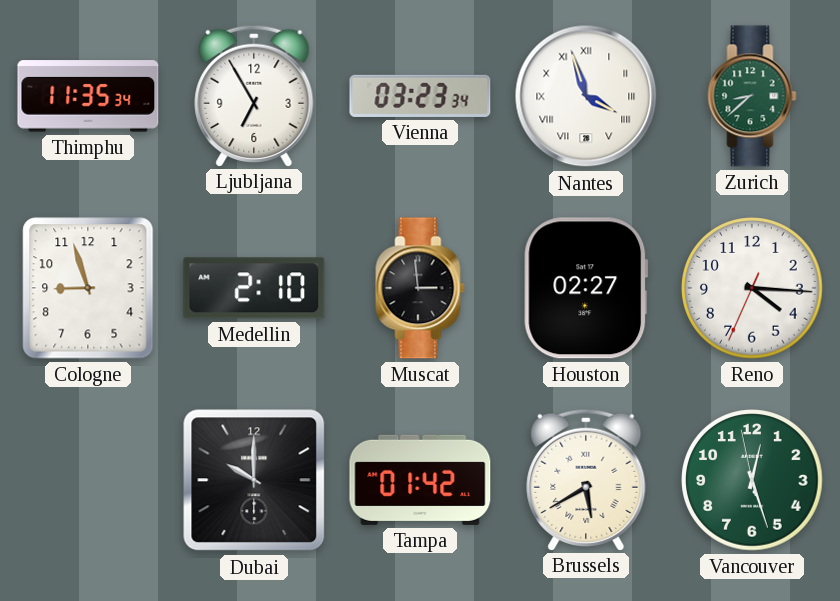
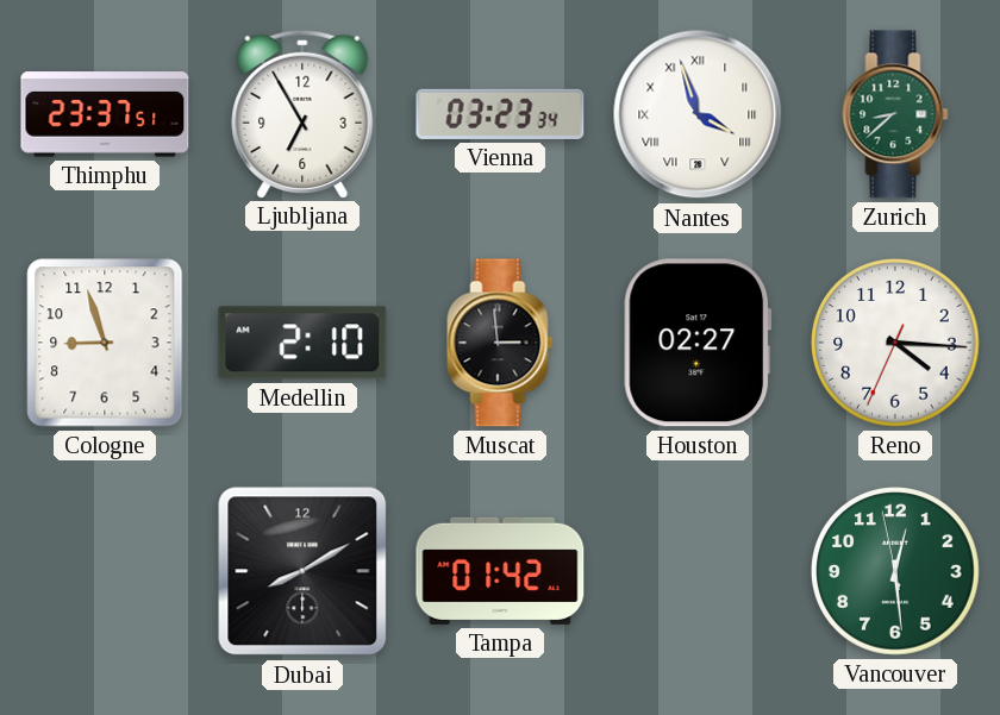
Thimphu: 11:35 -> 23:37 (105, 114)
Dubai: 10:00 -> 8:10 (302, 571)
Brussels: 5:40 -> none (586, 479)
Vancouver: 12:26 -> 12:28 (895, 571)
